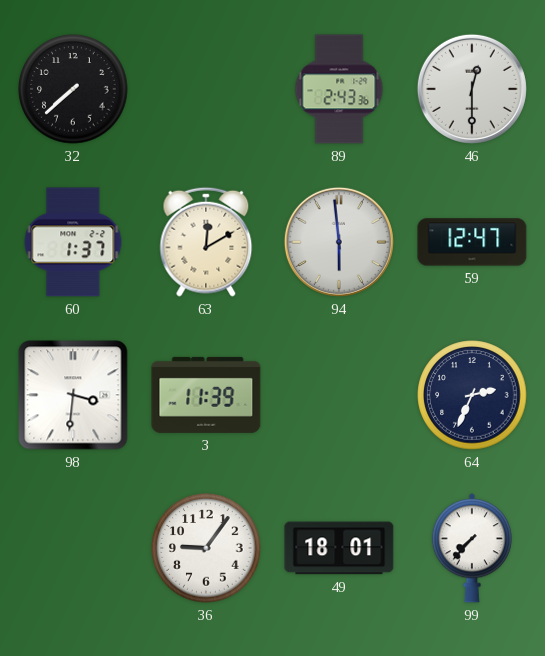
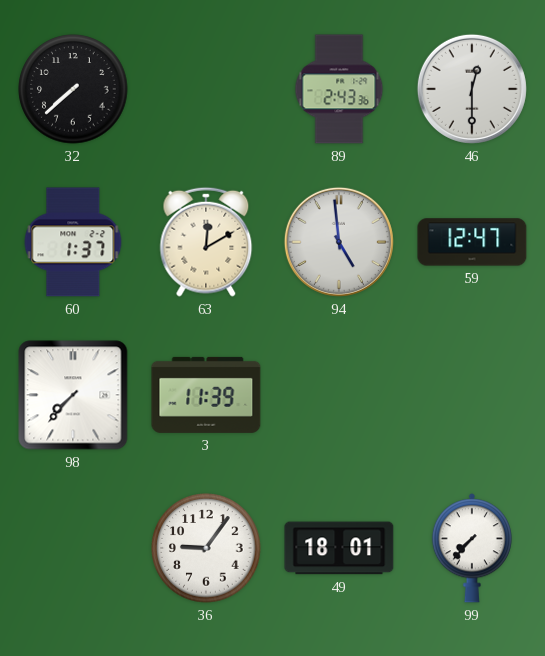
94: 5:59 -> 4:59 (339, 242)
98: 3:31 -> 7:37 (73, 395)
64: 2:34 -> none (472, 395)
